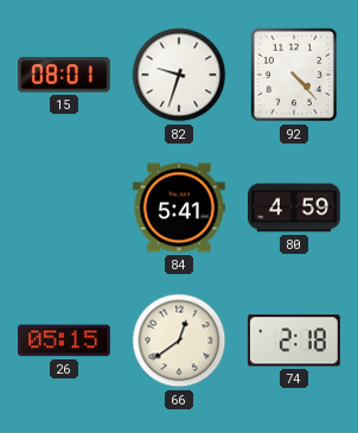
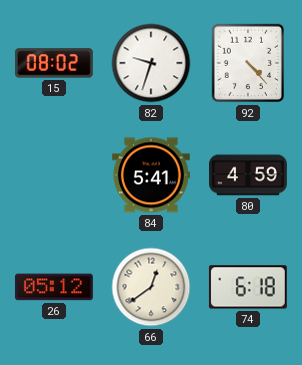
15: 08:01 -> 08:02 (54, 63)
26: 05:15 -> 05:12 (54, 287)
74: 2:18 -> 6:18 (248, 287)
